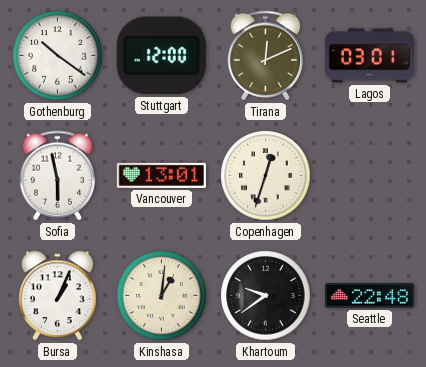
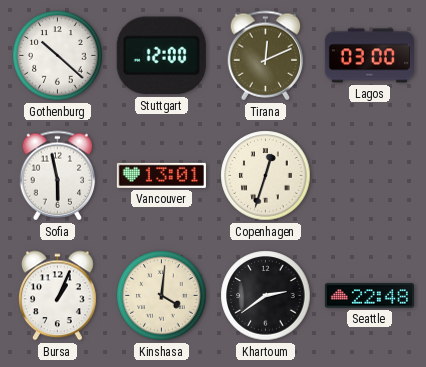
Gothenburg: 10:21 -> 10:22 (58, 56)
Lagos: 03:01 -> 03:00 (369, 56)
Kinshasa: 1:01 -> 4:01 (162, 296)
Khartoum: 9:39 -> 2:39 (266, 296)
